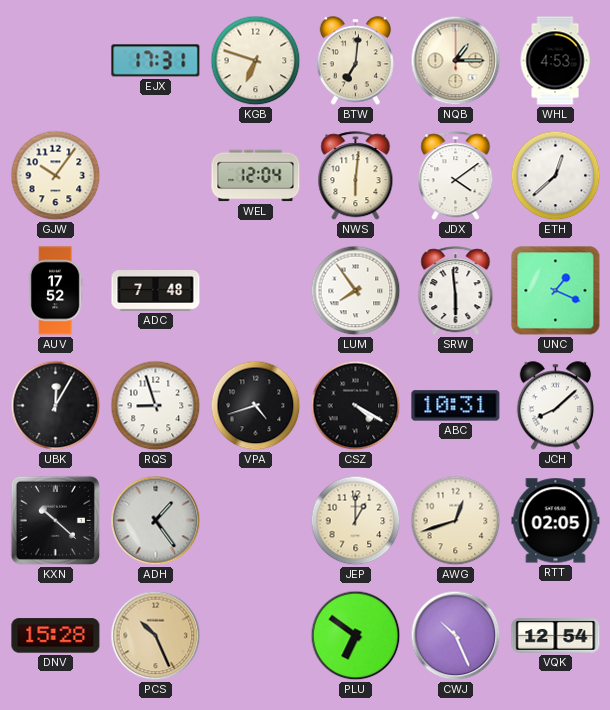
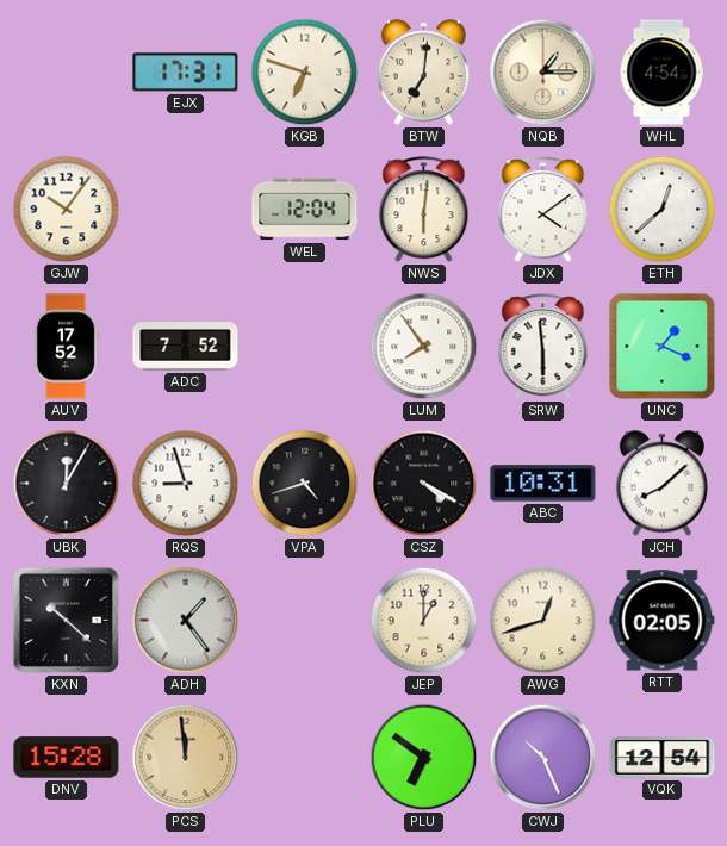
WHL: 4:53 -> 4:54 (661, 73)
ADC: 7:48 -> 7:52 (186, 347)
PCS: 10:26 -> 11:59 (186, 758)
